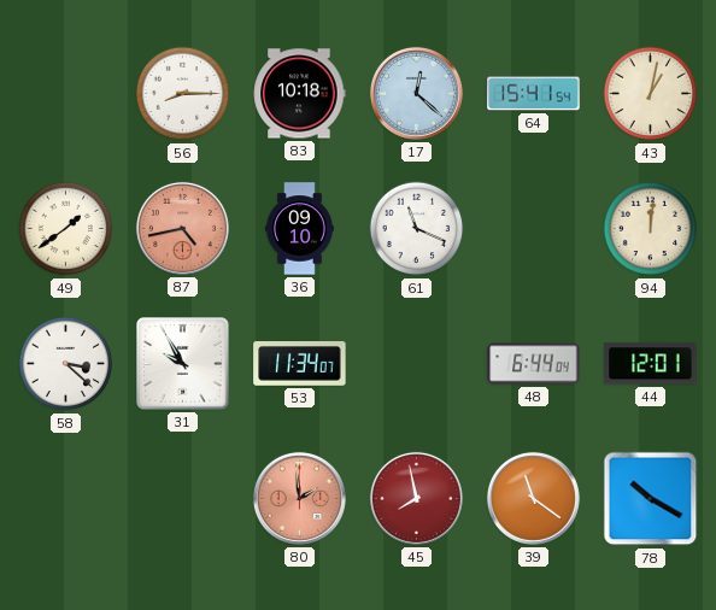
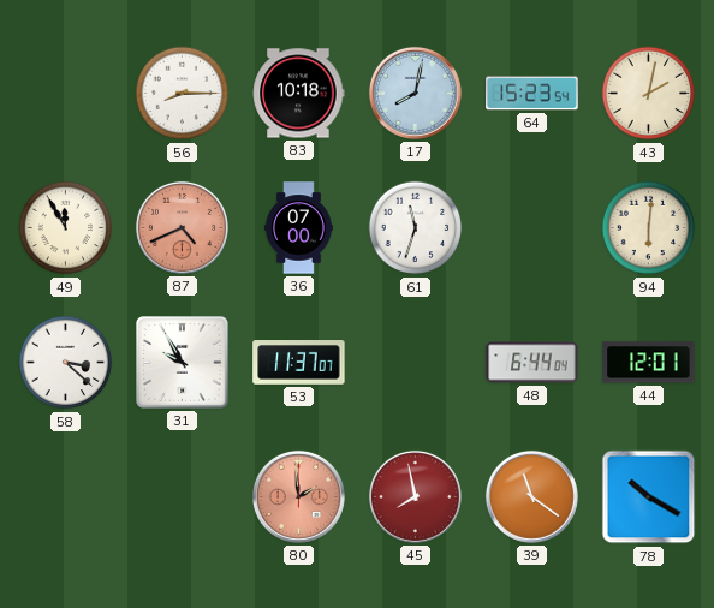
17: 12:22 -> 8:02 (415, 93)
64: 15:41 -> 15:23 (532, 94)
43: 1:02 -> 2:02 (649, 94)
49: 1:39 -> 11:55 (66, 228)
87: 4:43 -> 4:41 (182, 227)
36: 09:10 -> 07:00 (299, 228)
61: 11:19 -> 11:33 (416, 228)
94: 12:01 -> 6:01 (649, 228)
53: 11:34 -> 11:37 (299, 363)
